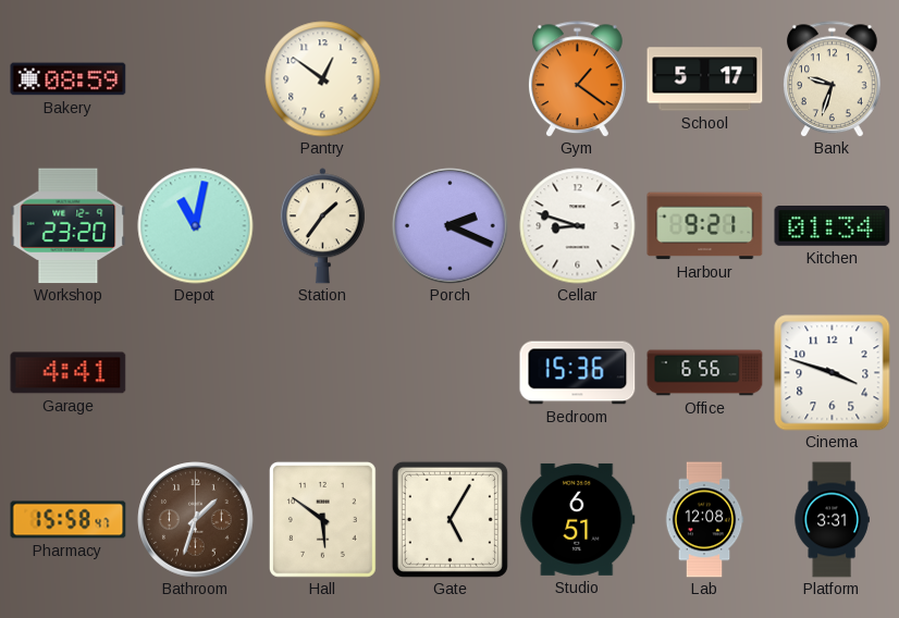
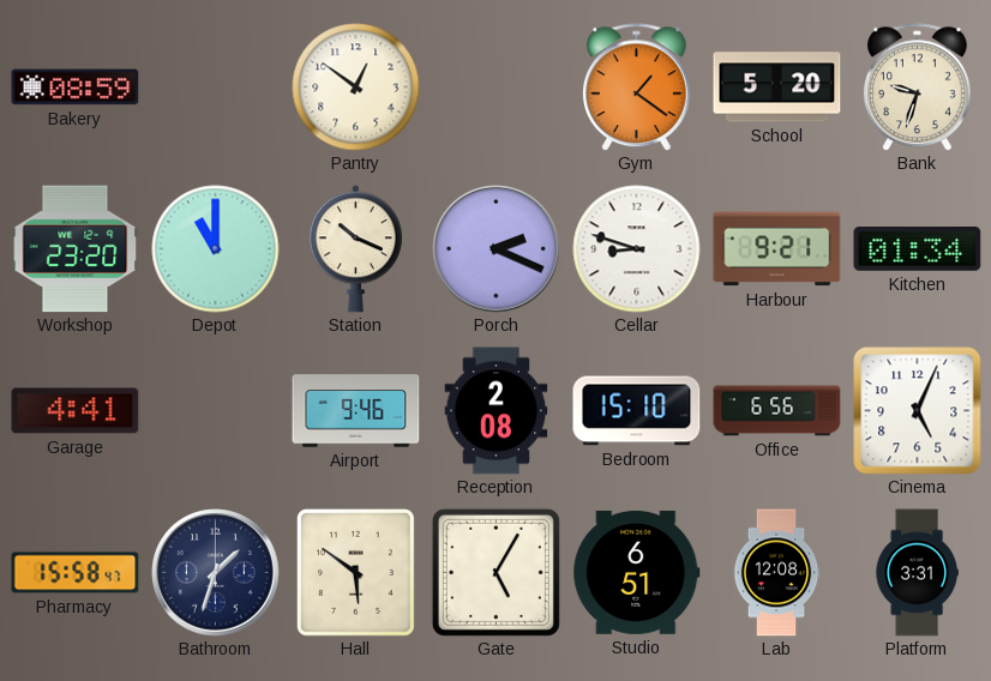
School: 5:17 -> 5:20 (777, 88)
Depot: 11:02 -> 11:00 (216, 249)
Station: 1:36 -> 10:19 (355, 249)
Airport: none -> 9:46 (356, 411)
Reception: none -> 2:08 (497, 411)
Bedroom: 15:36 -> 15:10 (637, 411)
Cinema: 3:48 -> 5:04 (918, 411)
Bathroom dial: brown -> navy (216, 573)
